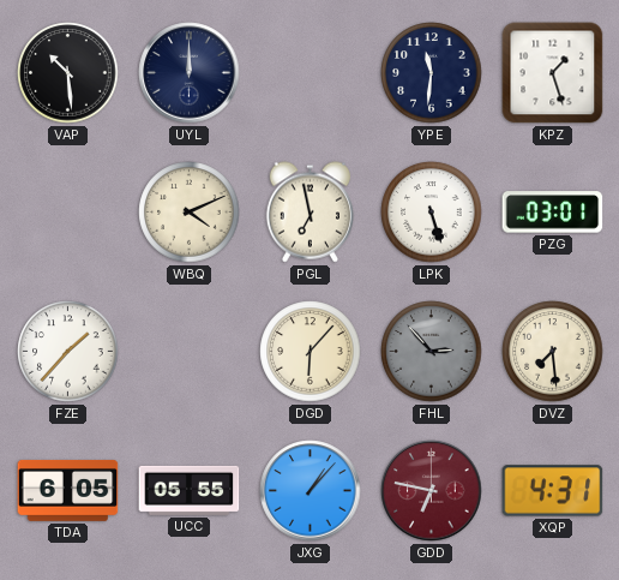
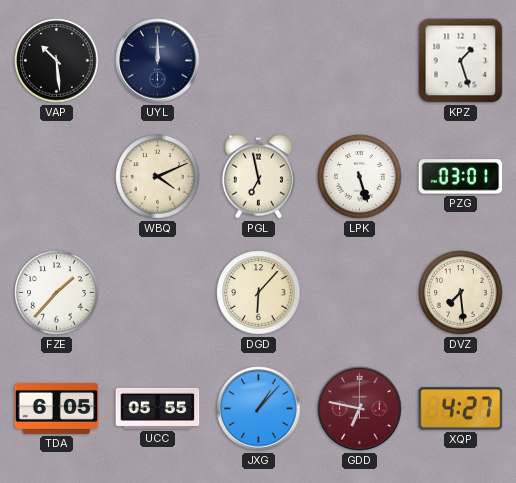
YPE: 11:31 -> none (432, 73)
FHL: 2:53 -> none (432, 352)
XQP: 4:31 -> 4:27 (461, 409)
